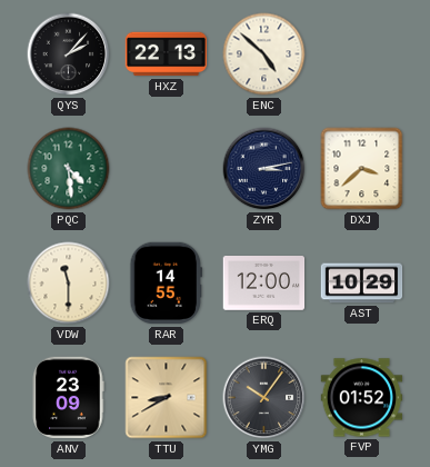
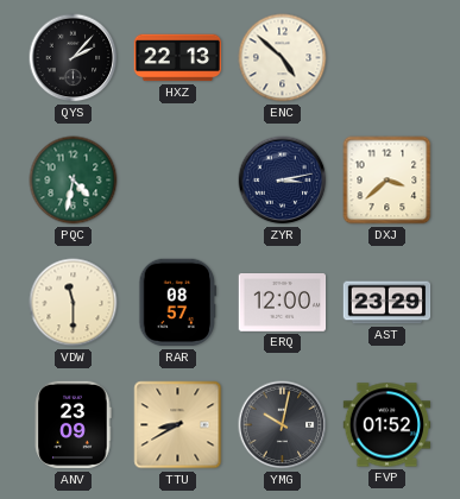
PQC: 4:29 -> 4:32 (74, 181)
RAR: 14:55 -> 08:57 (178, 303)
AST: 10:29 -> 23:29 (387, 303)
YMG: 10:06 -> 10:02 (283, 425)
